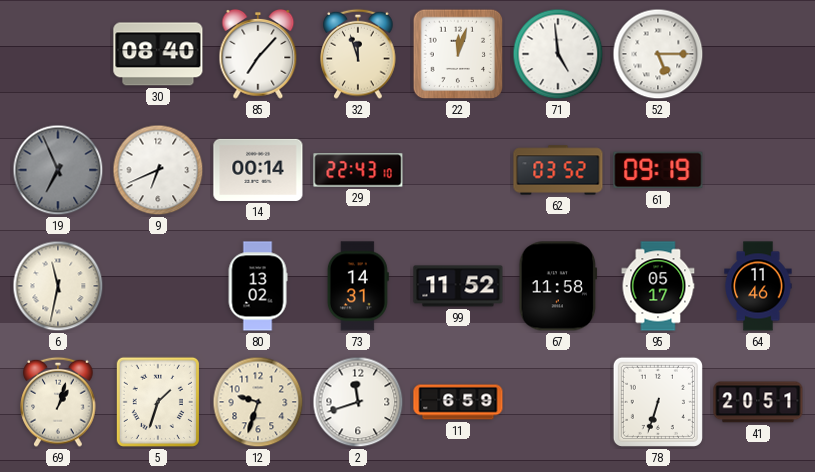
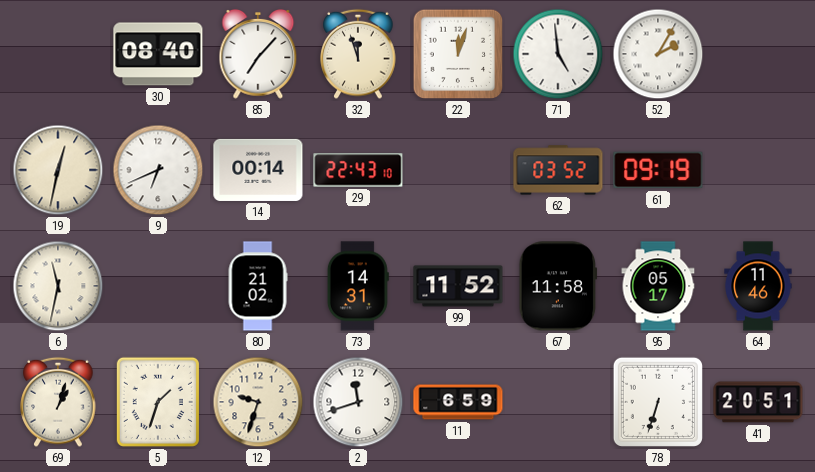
52: 5:15 -> 2:05 (658, 54)
19: 6:56 -> 12:32 (58, 170)
19 dial: grey -> cream (58, 170)
80: 13:02 -> 21:02 (258, 286)
